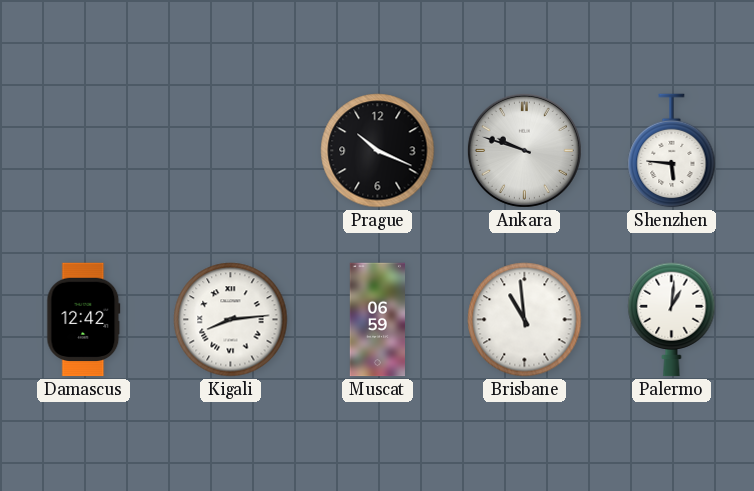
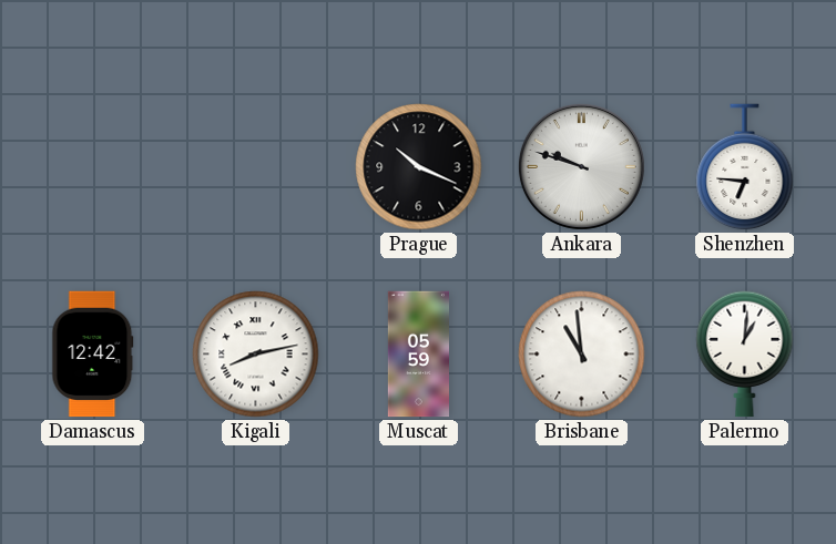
Shenzhen: 5:46 -> 6:46 (745, 167)
Kigali: 8:14 -> 8:13 (256, 355)
Muscat: 06:59 -> 05:59 (418, 355)
